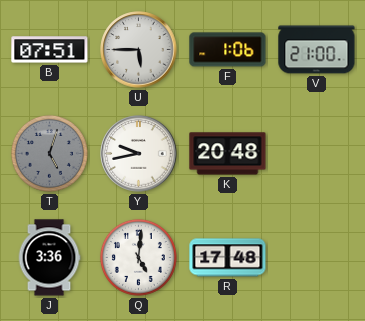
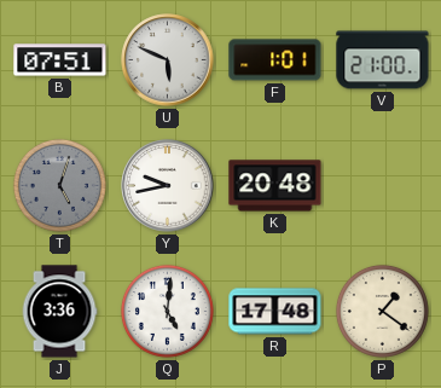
U: 5:45 -> 5:49 (168, 60)
F: 1:06 -> 1:01 (275, 60)
P: none -> 1:21 (382, 311)
